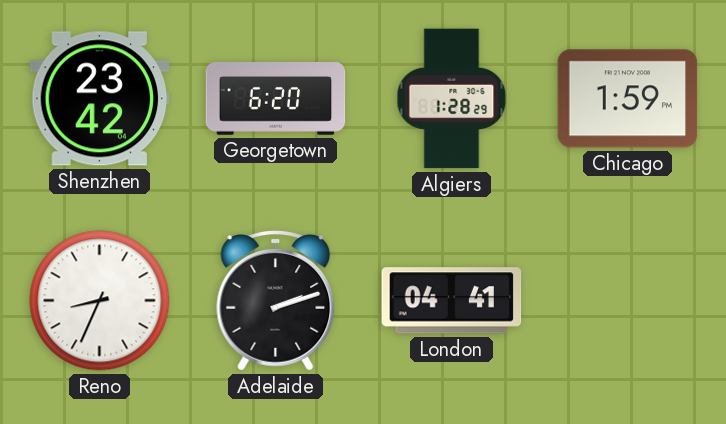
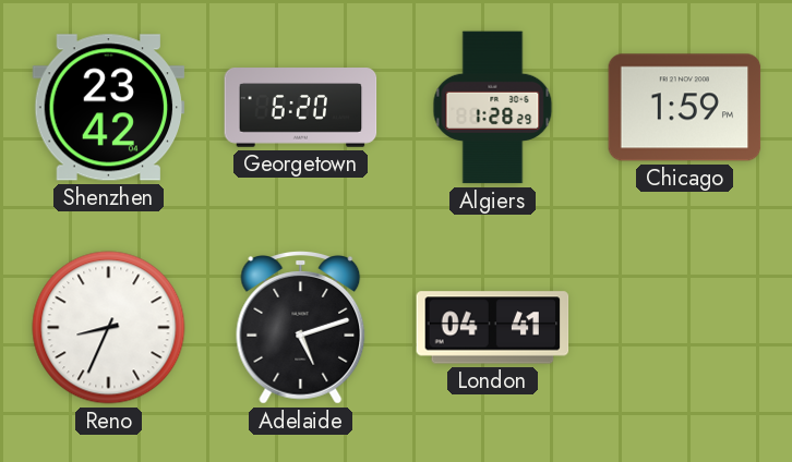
Adelaide: 2:12 -> 5:12 (301, 328)
